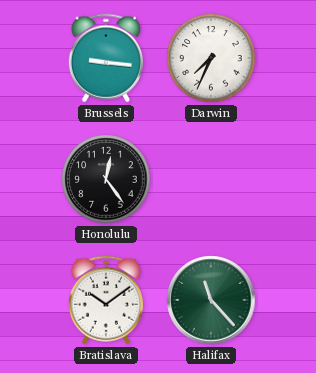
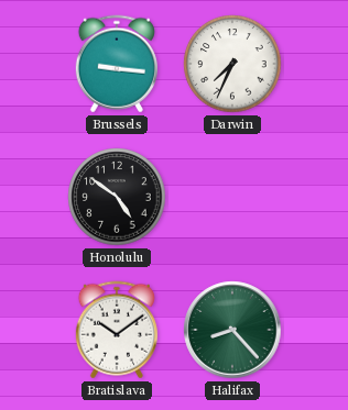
Honolulu: 12:24 -> 4:51 (117, 197)
Halifax: 11:23 -> 8:23 (232, 330)
